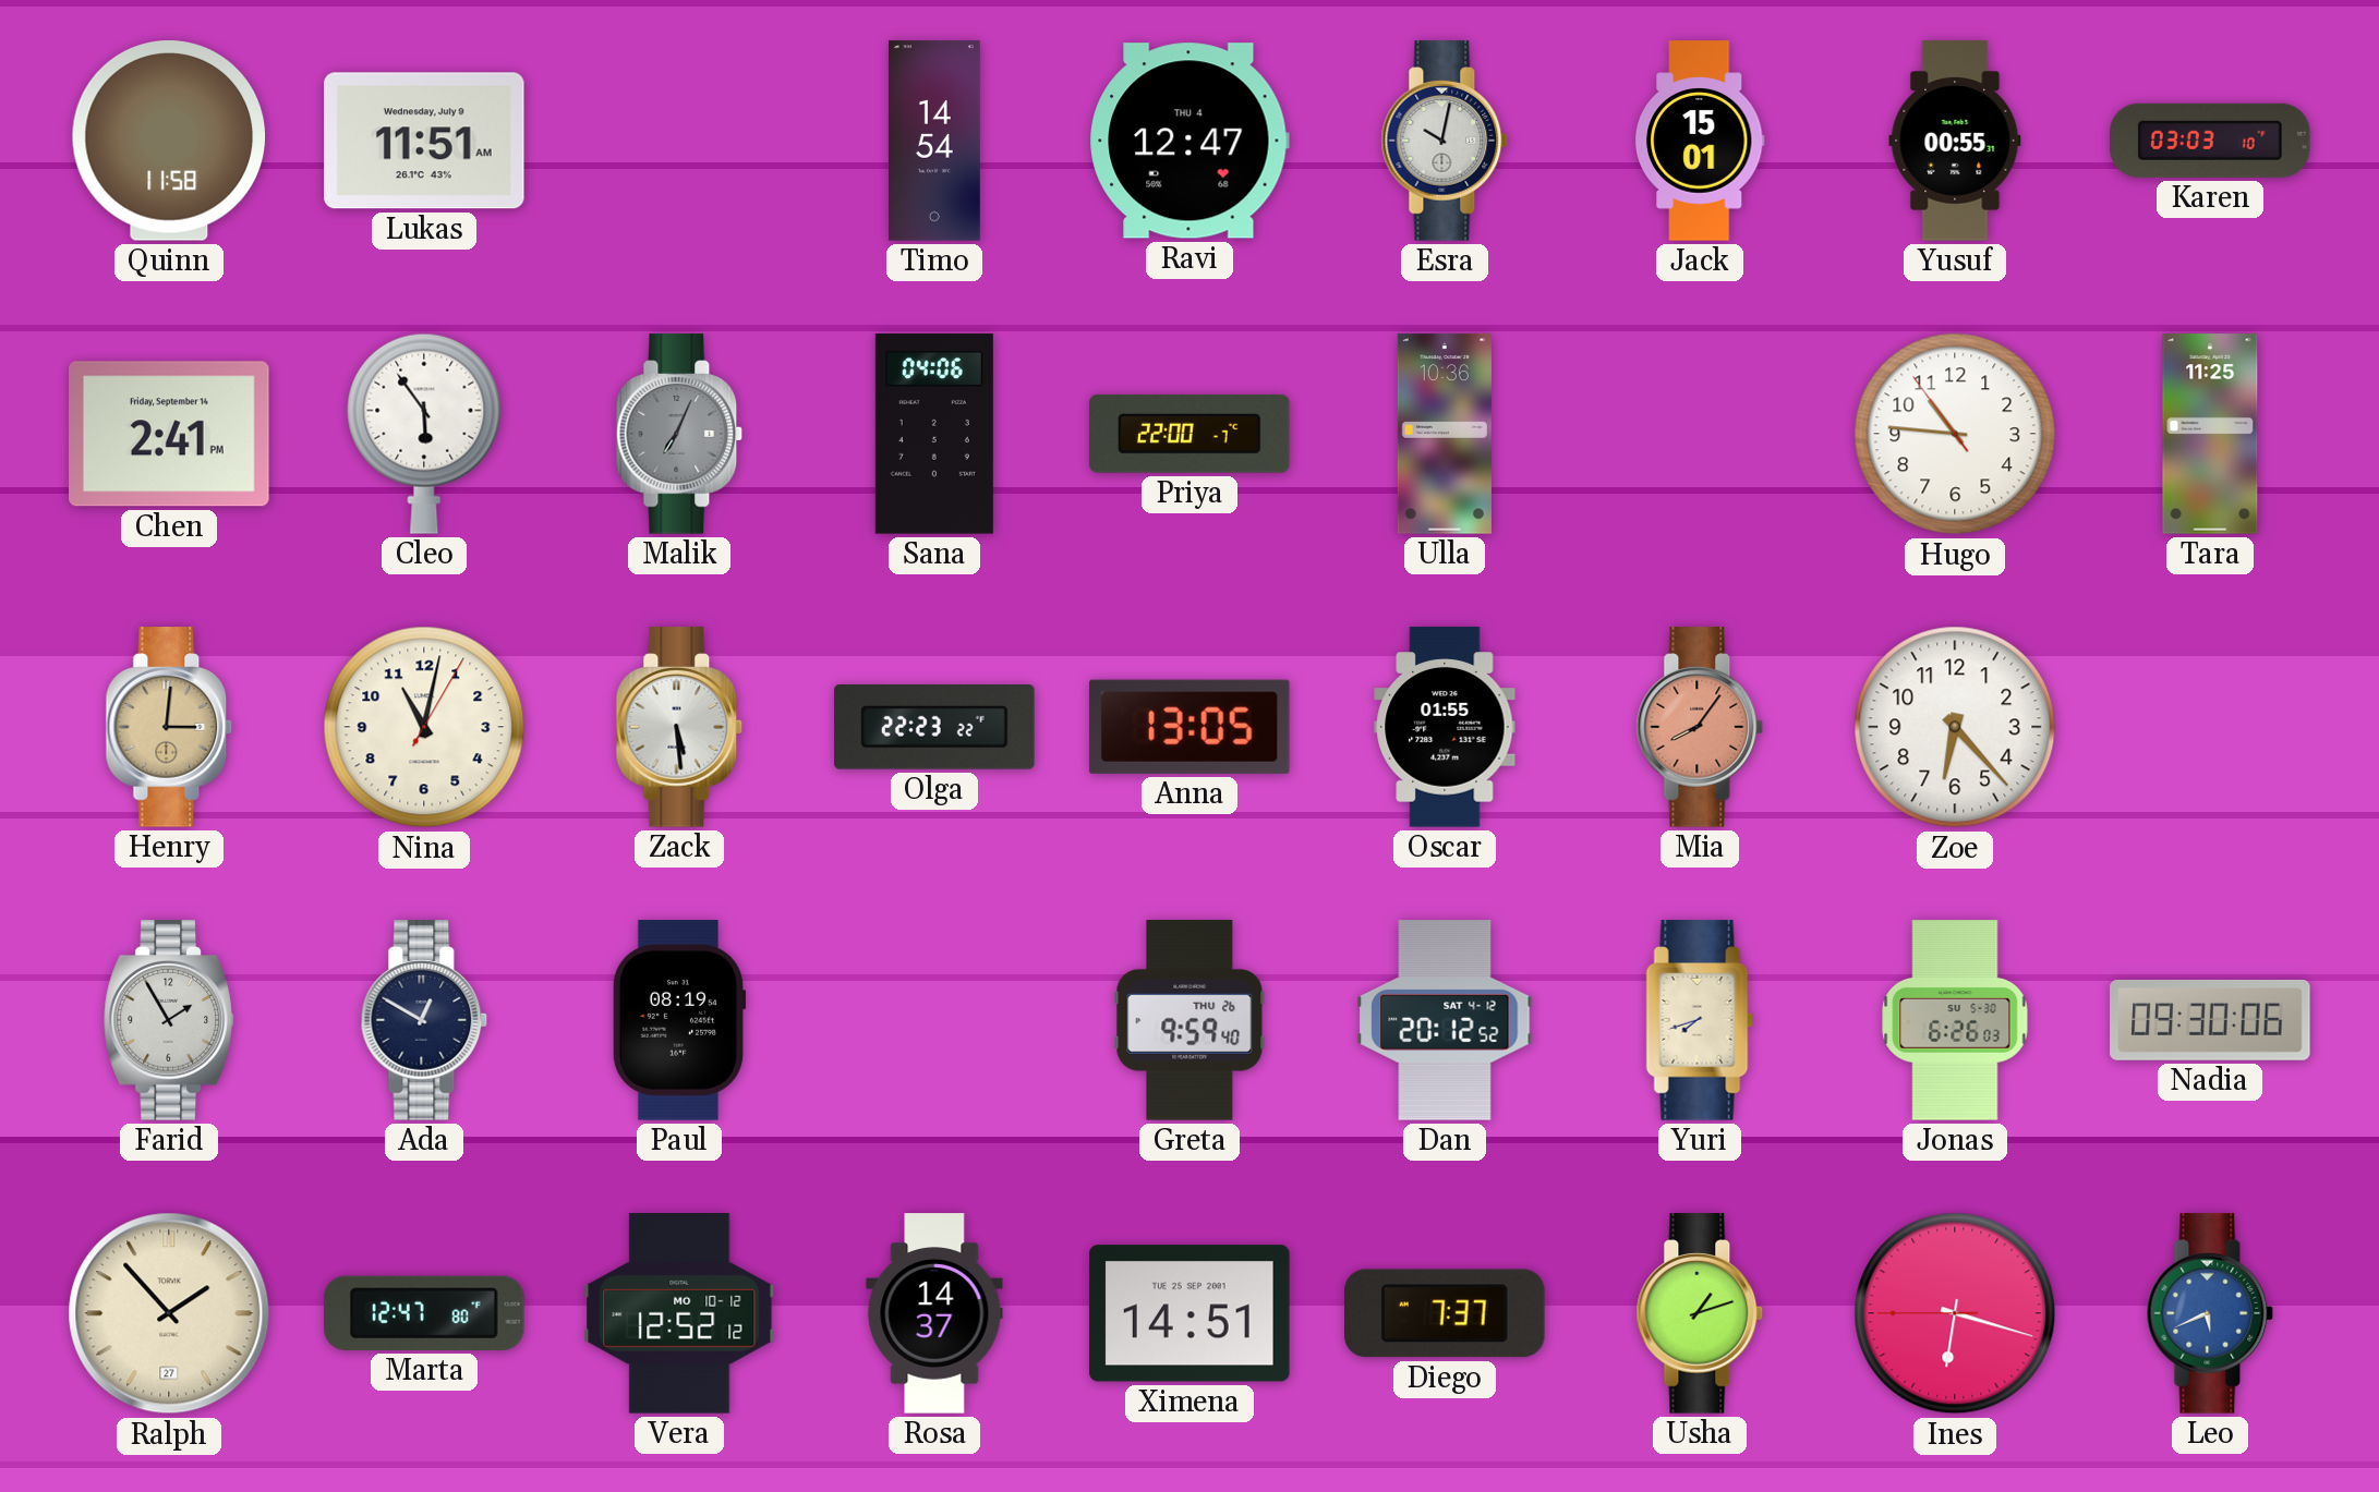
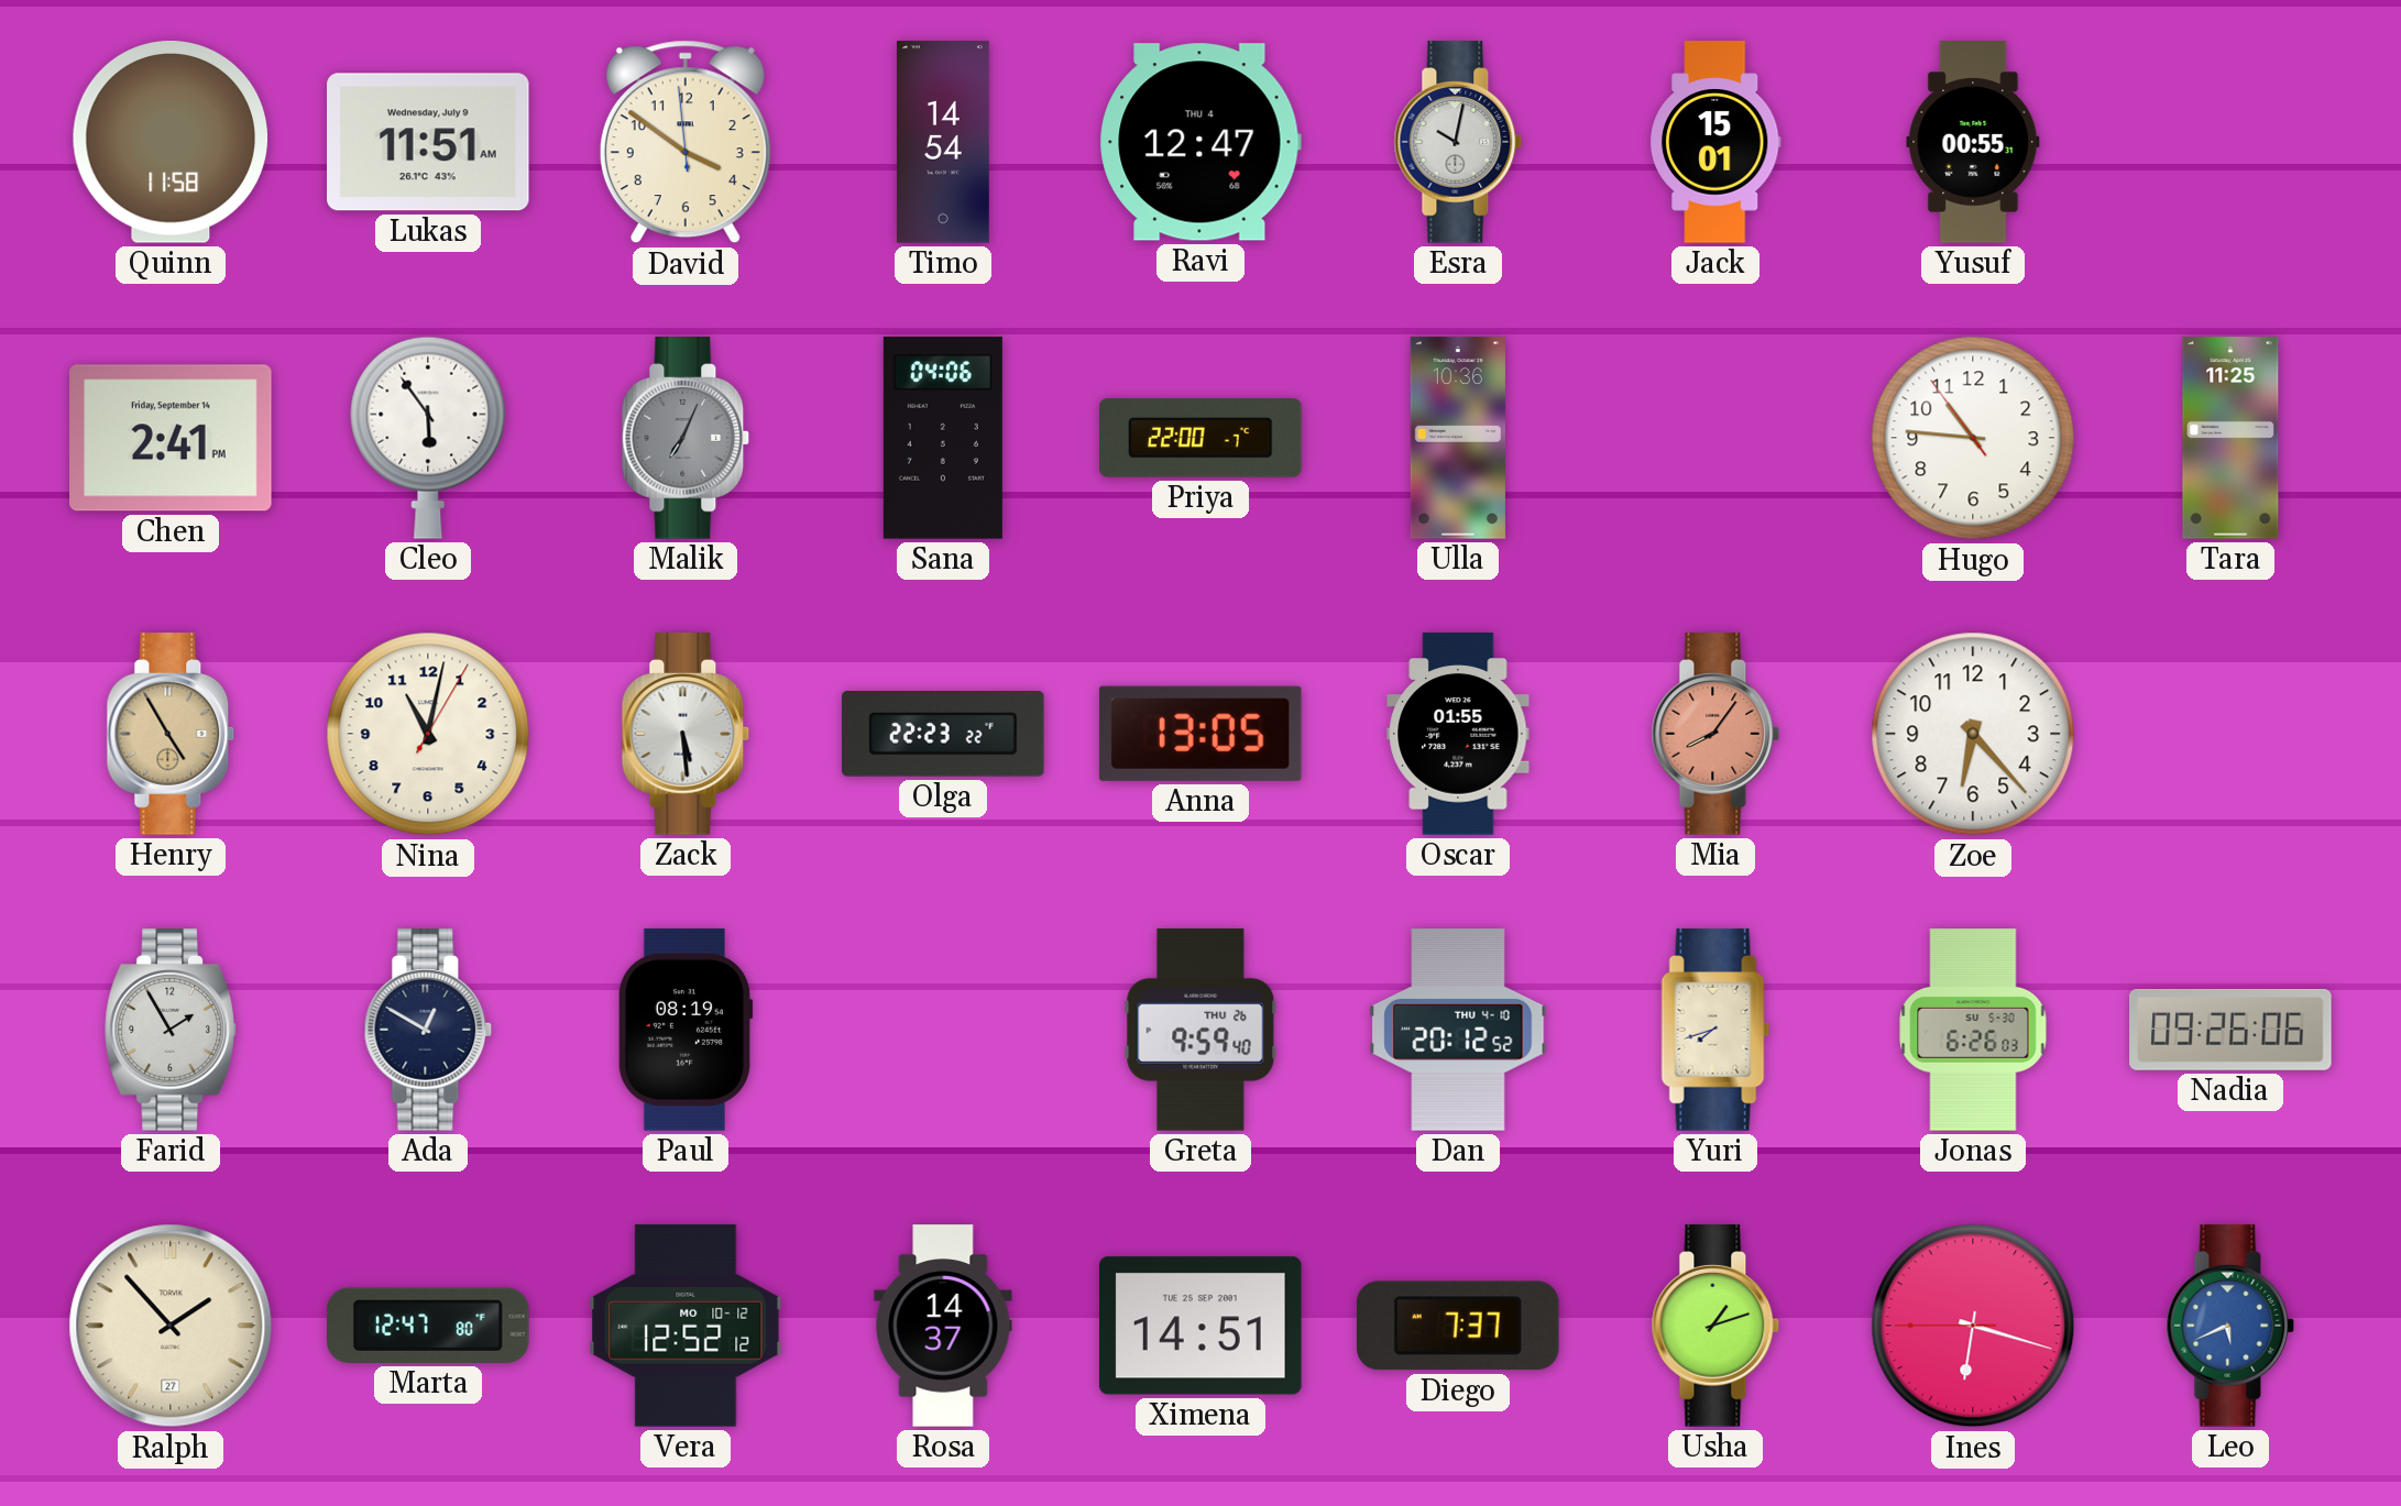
David: none -> 3:50 (686, 142)
Karen: 03:03 -> none (2210, 141)
Henry: 3:01 -> 4:55 (171, 734)
Dan date: SAT 4-12 -> THU 4-10 (1458, 1030)
Nadia: 09:30 -> 09:26 (2230, 1030)
